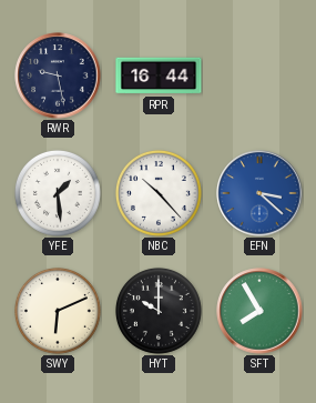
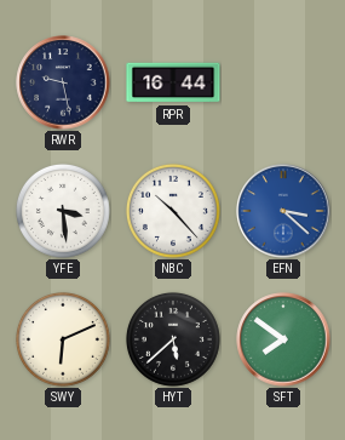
YFE: 1:29 -> 3:29 (63, 211)
HYT: 10:00 -> 5:38 (173, 339)
SFT: 7:55 -> 7:51 (283, 339)
